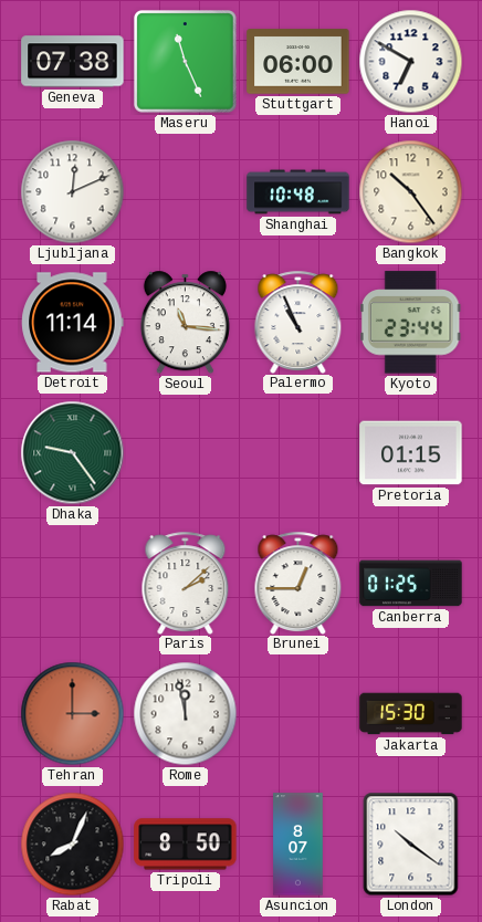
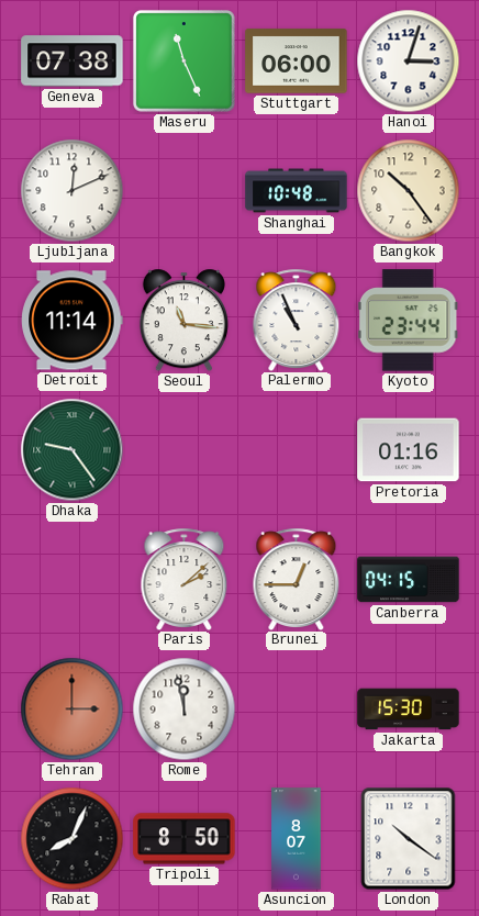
Hanoi: 6:50 -> 3:03 (409, 62)
Pretoria: 01:15 -> 01:16 (409, 450)
Canberra: 01:25 -> 04:15 (409, 580)
